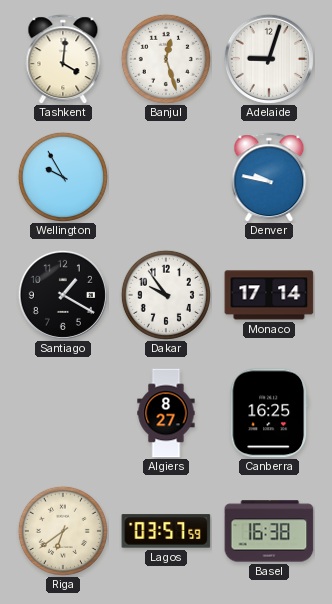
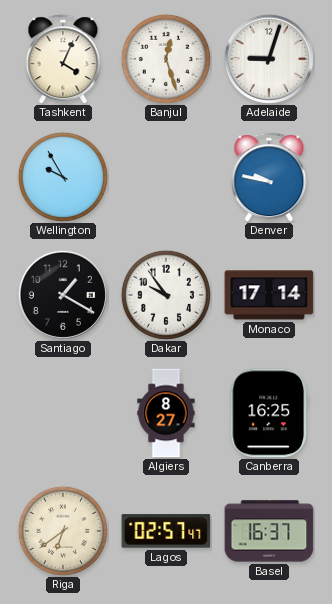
Tashkent: 4:01 -> 4:04 (63, 59)
Lagos: 03:57 -> 02:57 (166, 531)
Basel: 16:38 -> 16:37 (269, 531)
